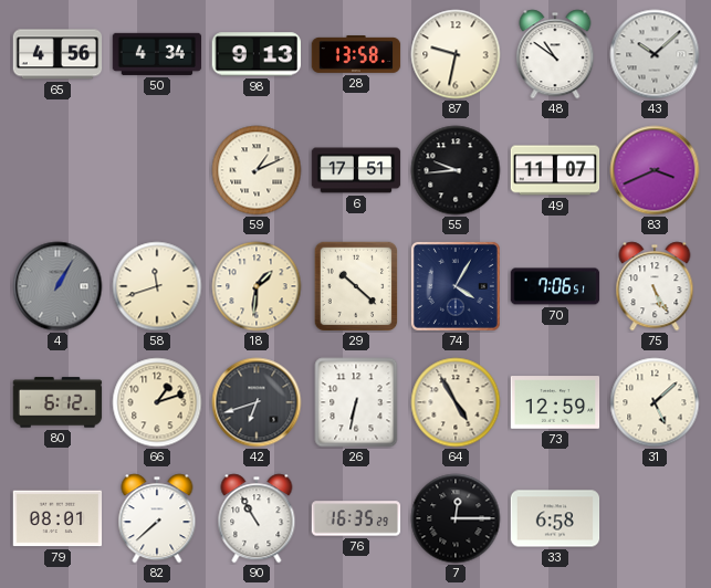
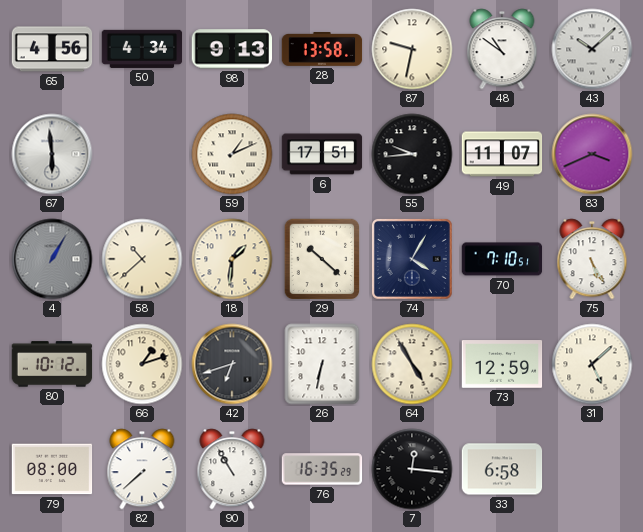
67: none -> 5:59 (52, 154)
58: 11:42 -> 10:38 (142, 259)
70: 7:06 -> 7:10 (502, 259)
80: 6:12 -> 10:12 (52, 364)
79: 08:01 -> 08:00 (52, 469)
7: 12:15 -> 12:16 (412, 469)
